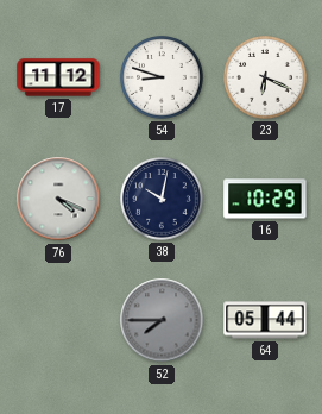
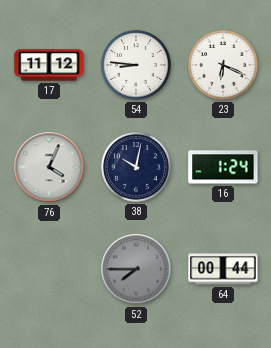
54: 8:48 -> 8:46 (136, 65)
76: 4:19 -> 4:04 (49, 167)
16: 10:29 -> 1:24 (223, 167)
64: 05:44 -> 00:44 (223, 269)
